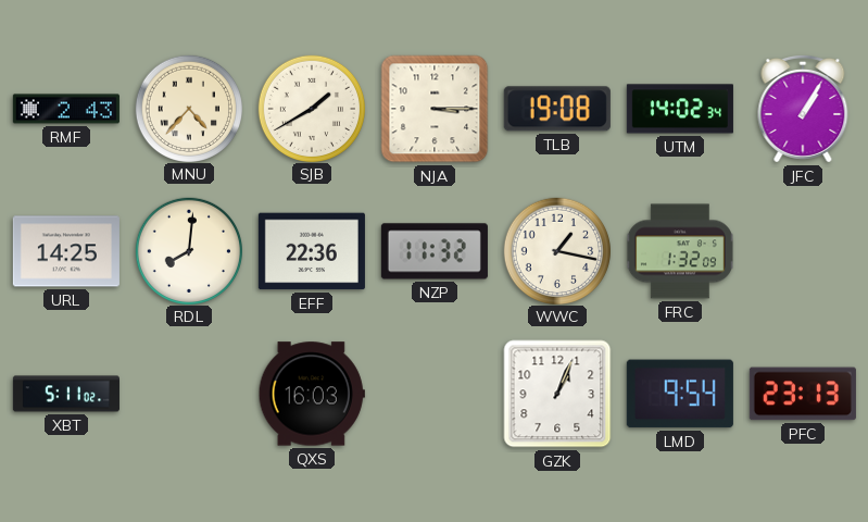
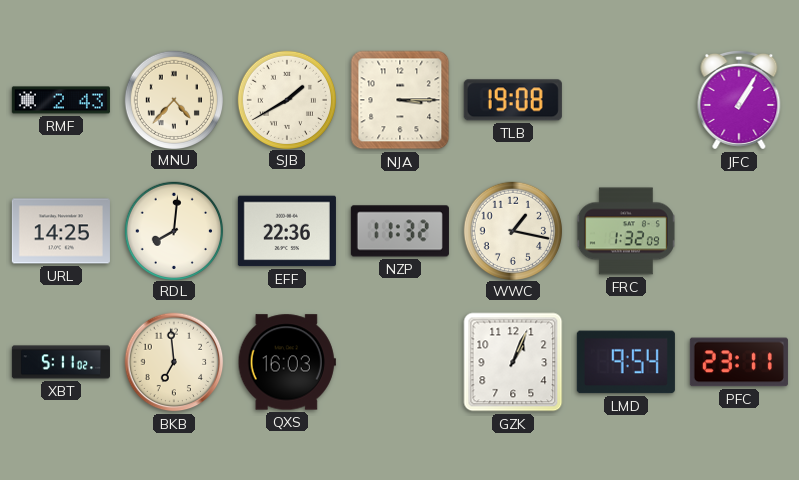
UTM: 14:02 -> none (680, 109)
BKB: none -> 6:59 (174, 362)
PFC: 23:13 -> 23:11 (739, 362)
